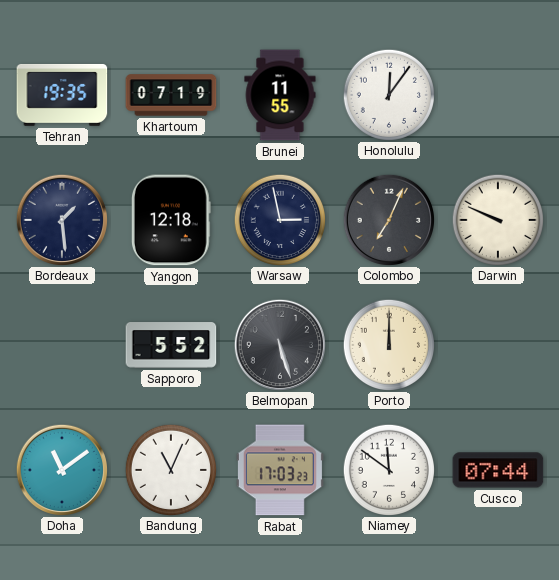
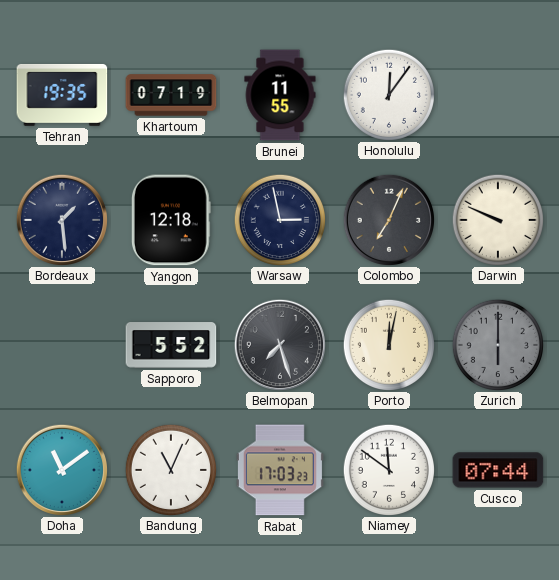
Belmopan: 5:27 -> 7:27 (279, 344)
Porto: 12:00 -> 12:02 (388, 344)
Zurich: none -> 6:00 (497, 344)
